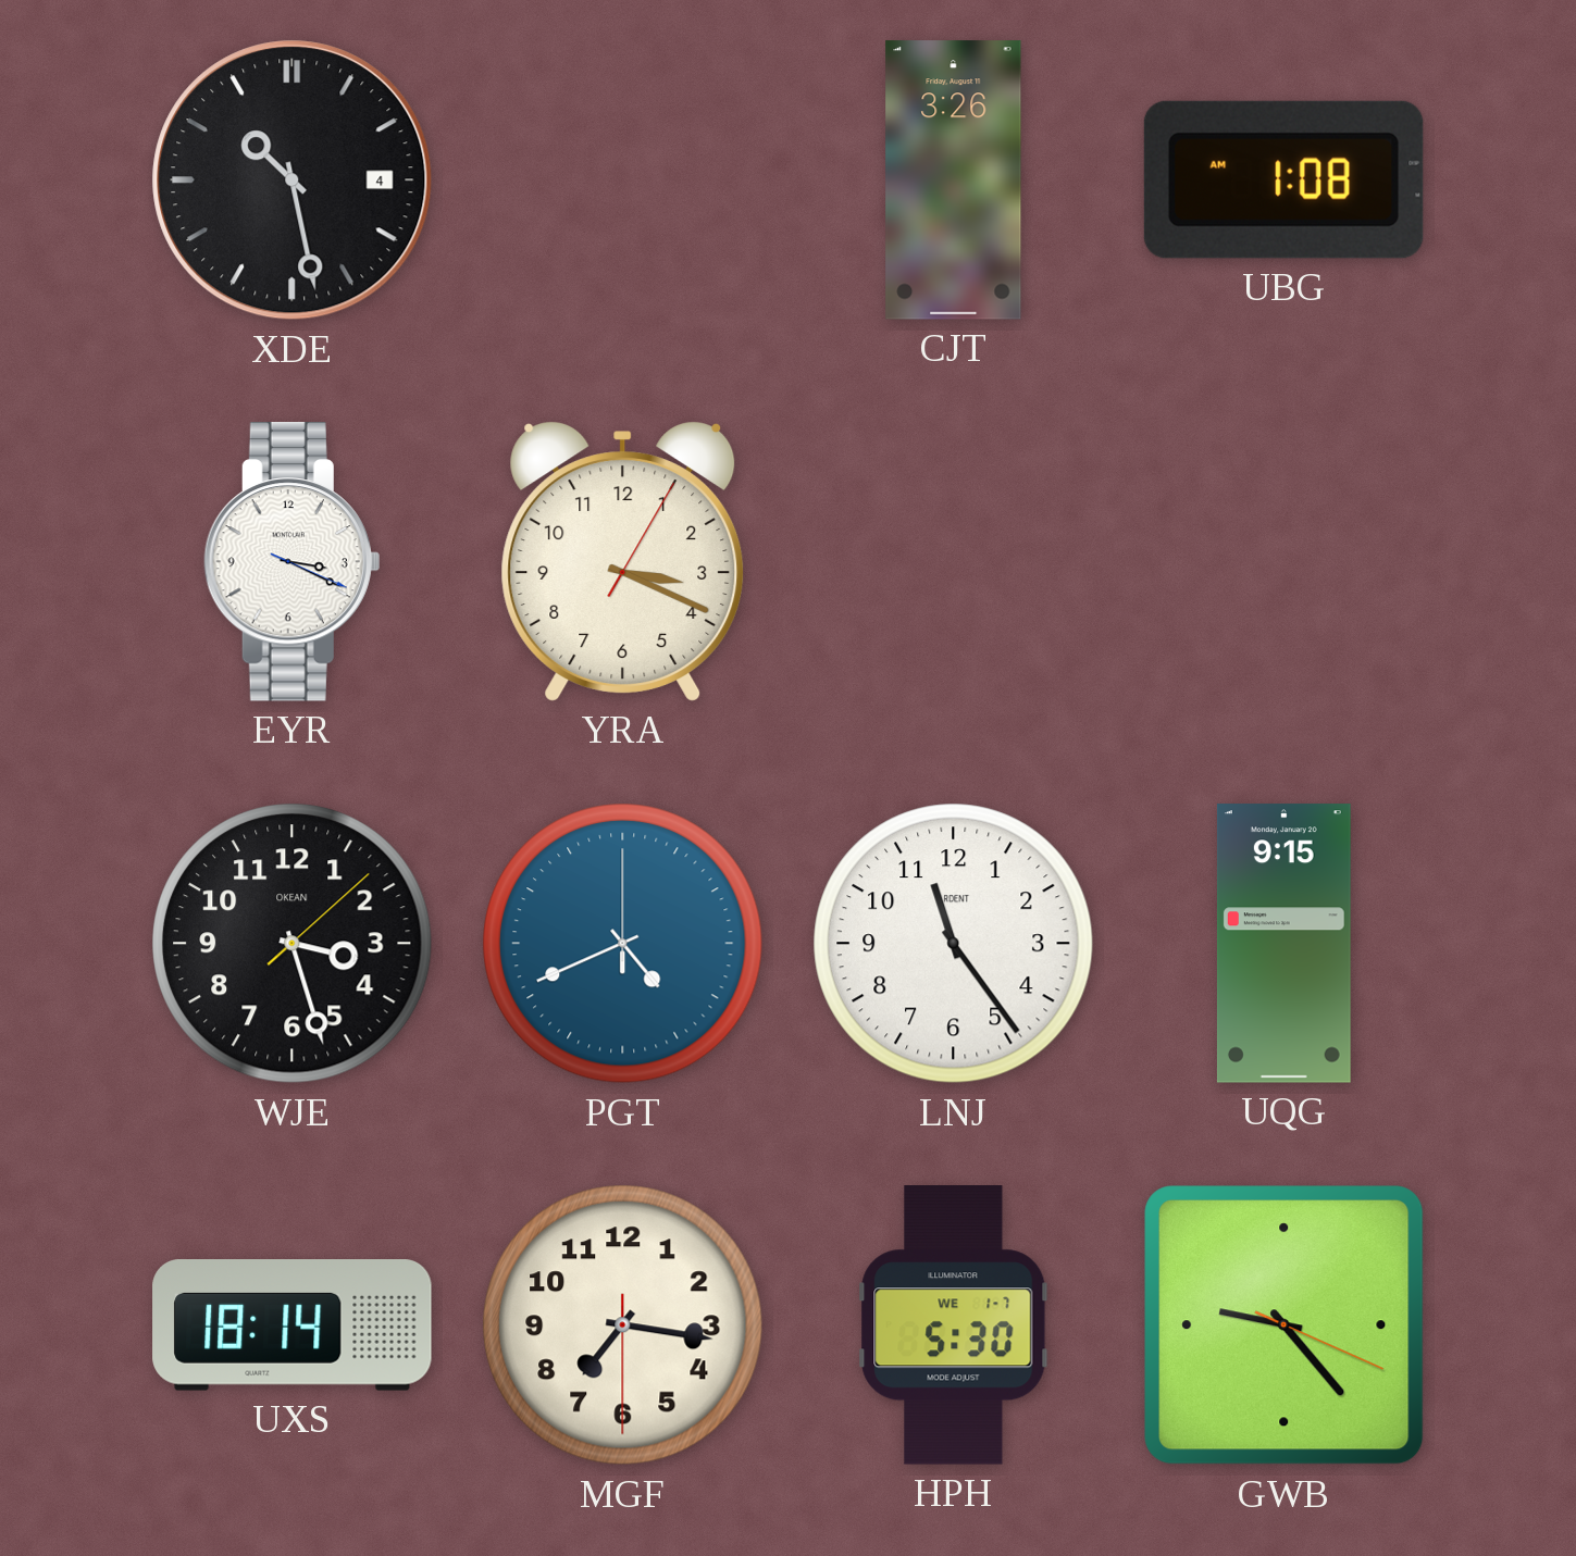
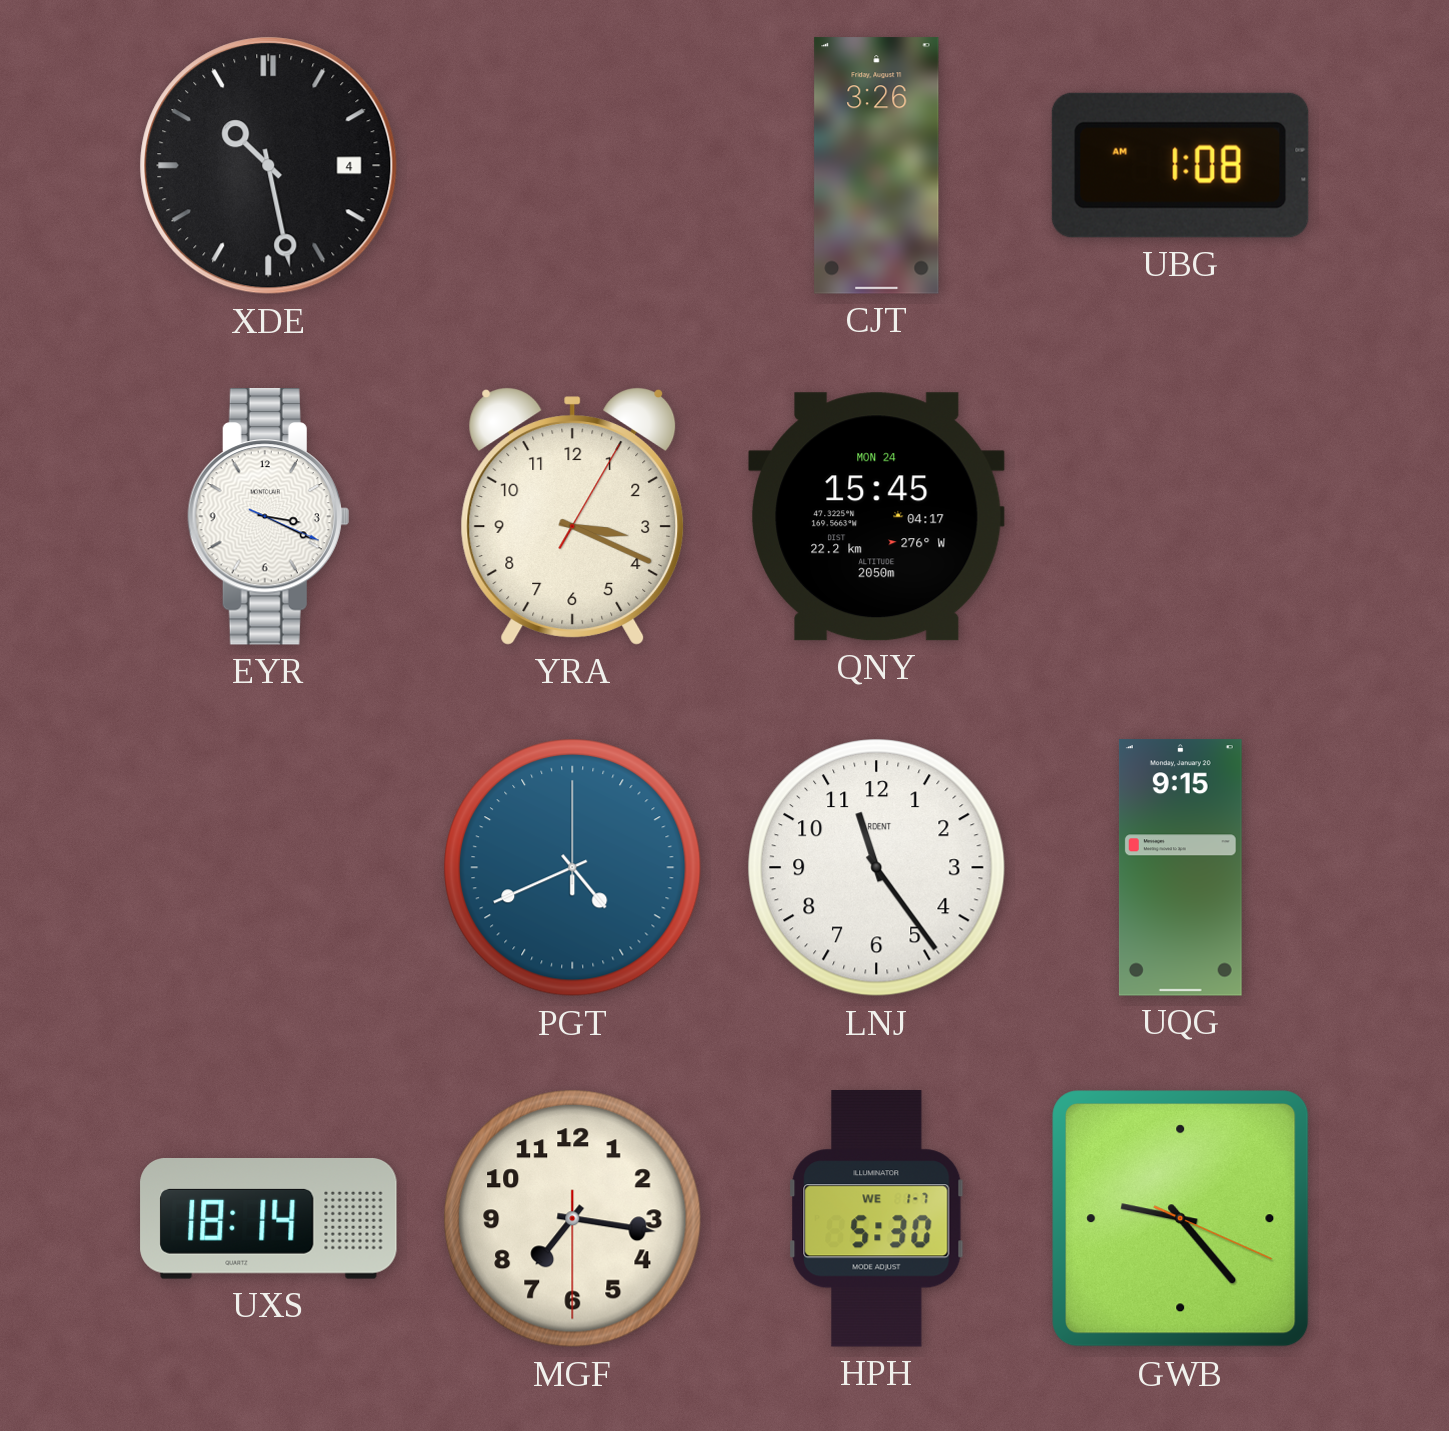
QNY: none -> 15:45 (876, 517)
WJE: 3:27 -> none (293, 944)
